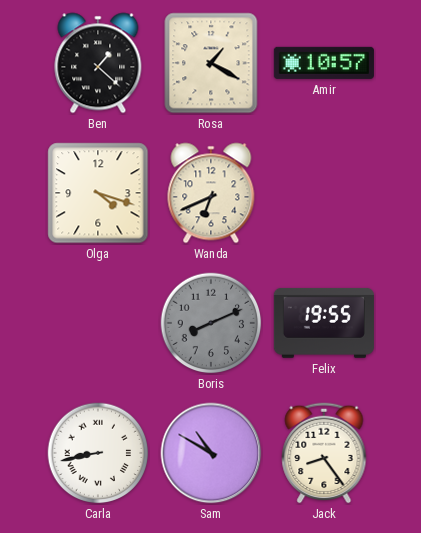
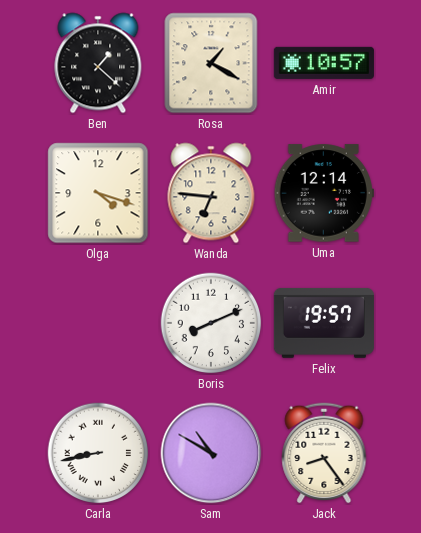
Wanda: 6:41 -> 6:46 (211, 193)
Uma: none -> 12:14 (324, 193)
Boris dial: grey -> white (211, 323)
Felix: 19:55 -> 19:57 (324, 323)
